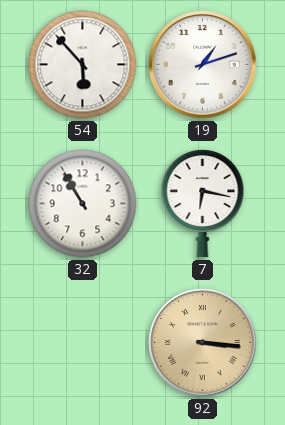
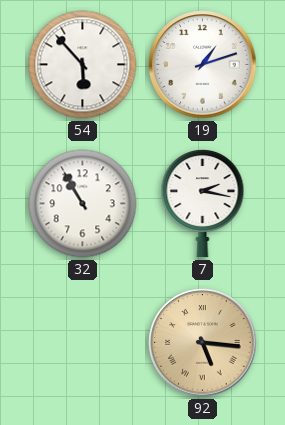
7: 6:17 -> 2:17 (203, 204)
92: 3:16 -> 5:16 (203, 343)
